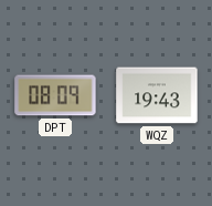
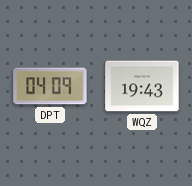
DPT: 08:09 -> 04:09 (50, 86)
